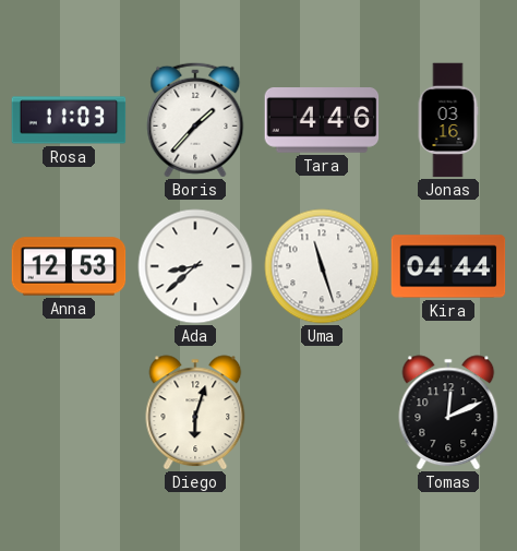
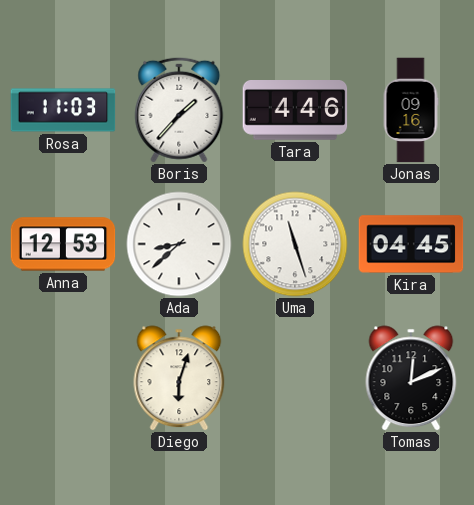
Jonas: 03:16 -> 09:16 (411, 110)
Kira: 04:44 -> 04:45 (411, 244)
